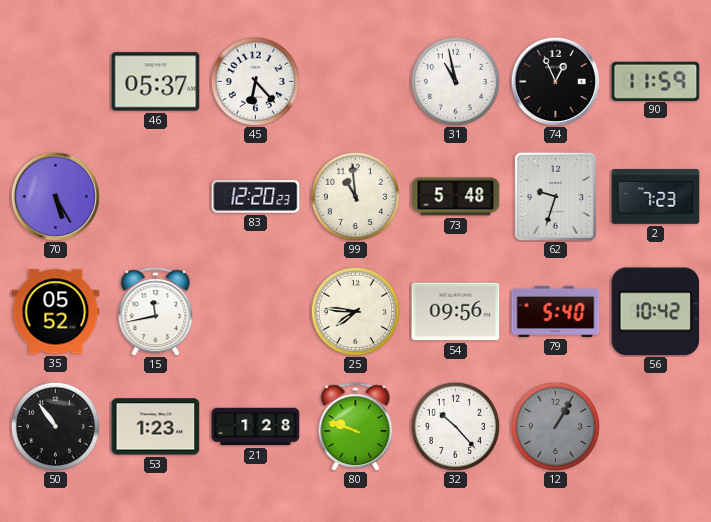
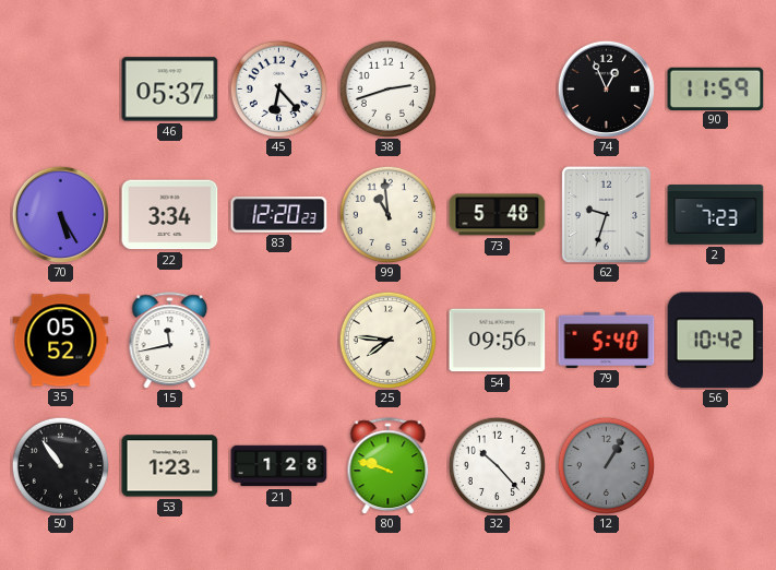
38: none -> 2:42 (387, 88)
31: 10:58 -> none (455, 81)
22: none -> 3:34 (170, 215)
